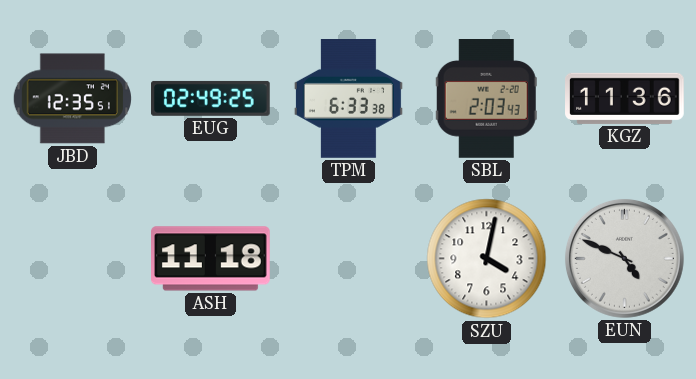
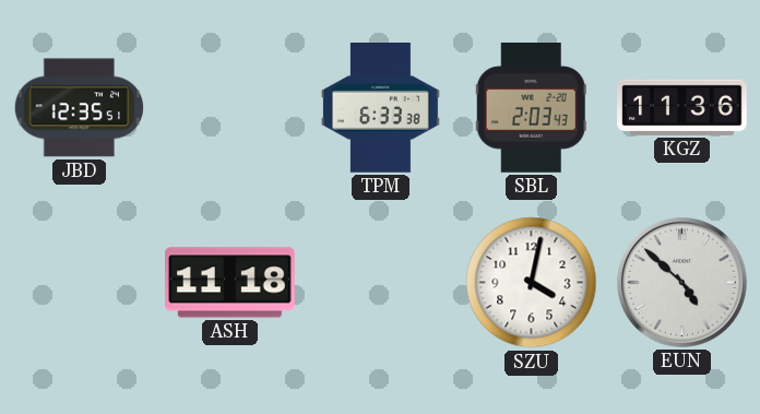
EUG: 02:49 -> none (211, 98)
EUN: 4:49 -> 4:52 (681, 282)
